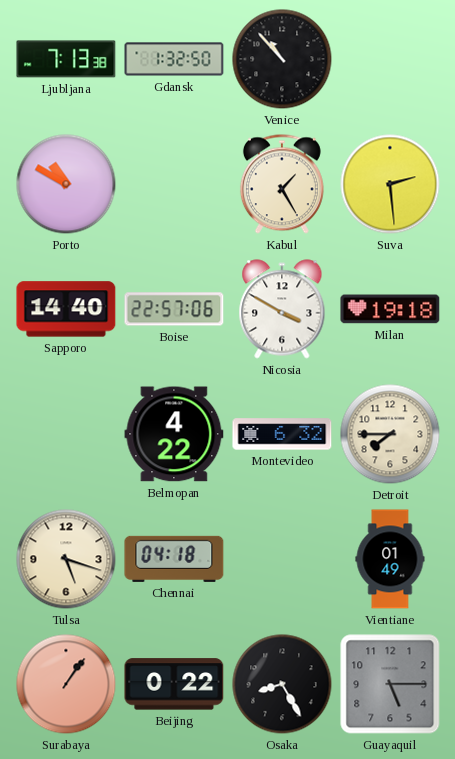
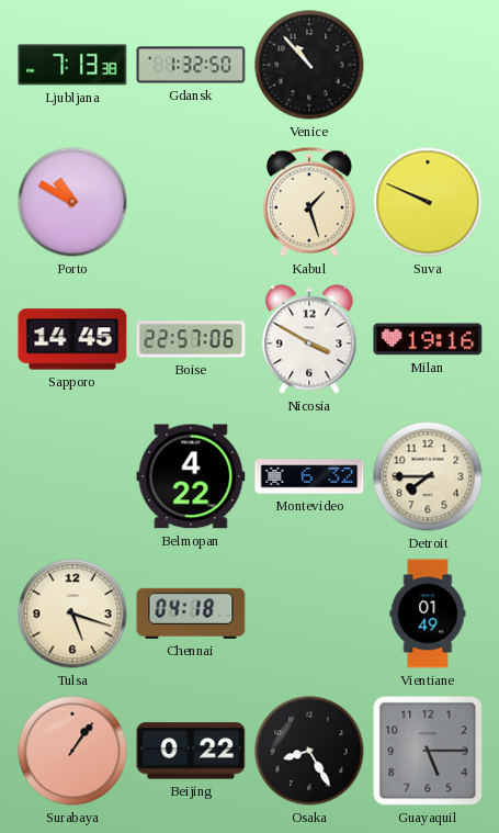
Kabul: 1:25 -> 1:27 (309, 202)
Suva: 2:29 -> 9:49 (428, 202)
Sapporo: 14:40 -> 14:45 (72, 339)
Milan: 19:18 -> 19:16 (428, 339)
